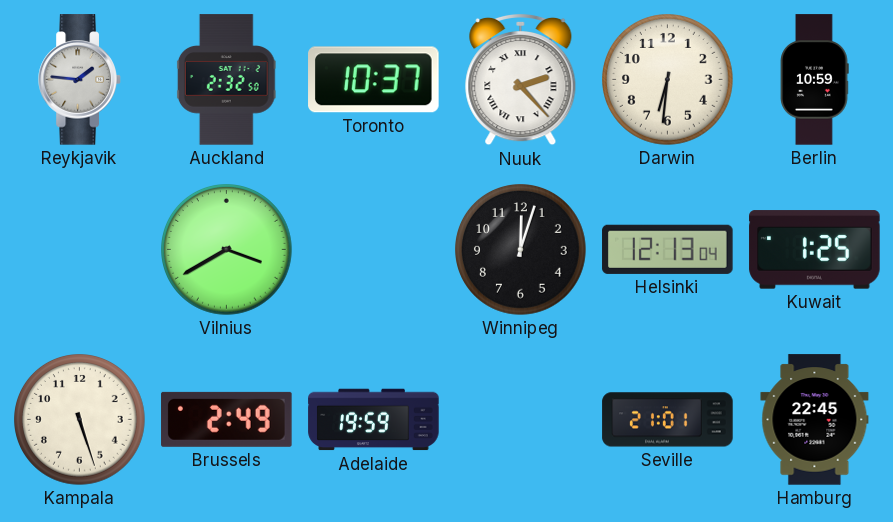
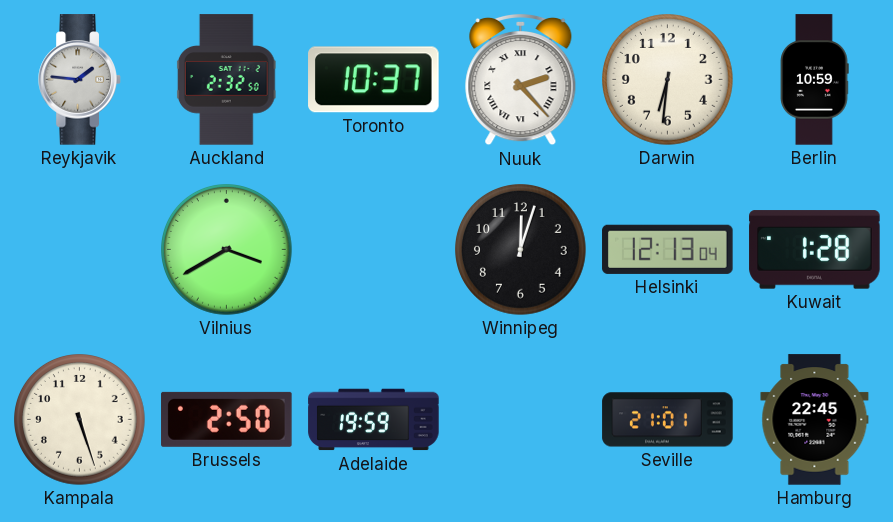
Kuwait: 1:25 -> 1:28 (815, 250)
Brussels: 2:49 -> 2:50 (227, 419)
